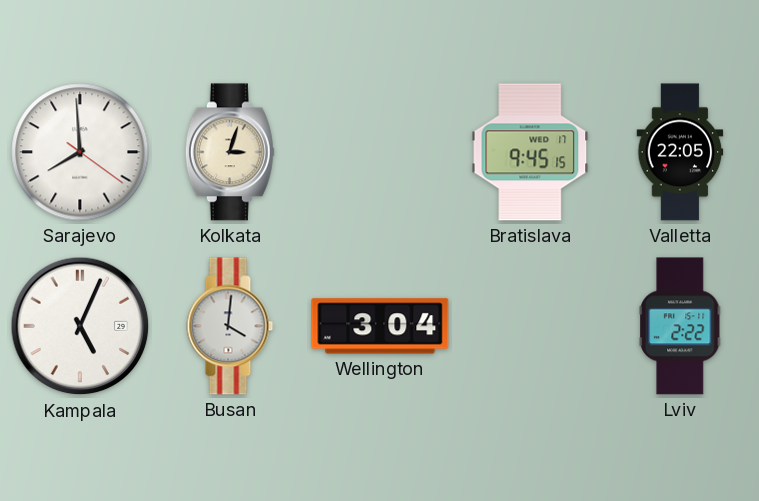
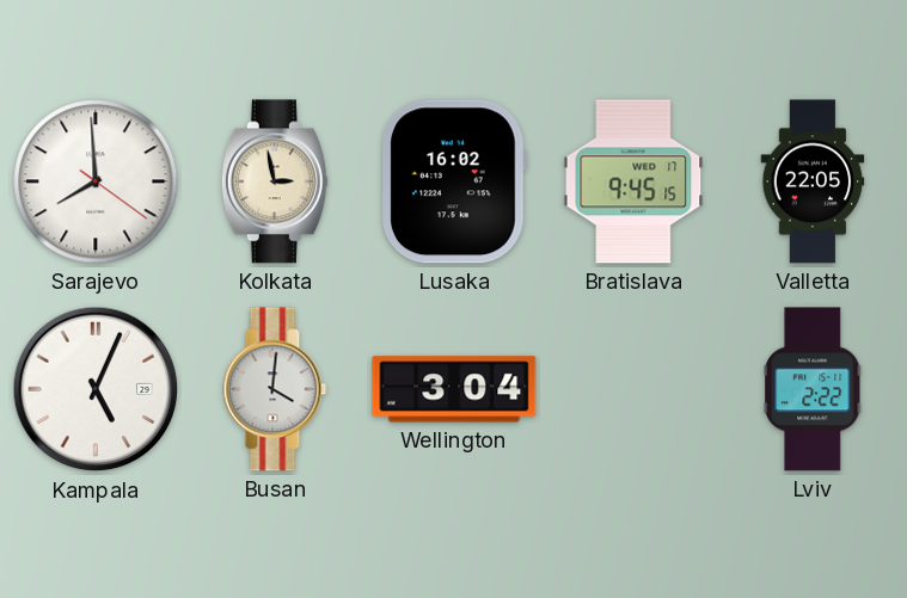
Kolkata: 3:03 -> 2:58 (275, 181)
Lusaka: none -> 16:02 (454, 181)
